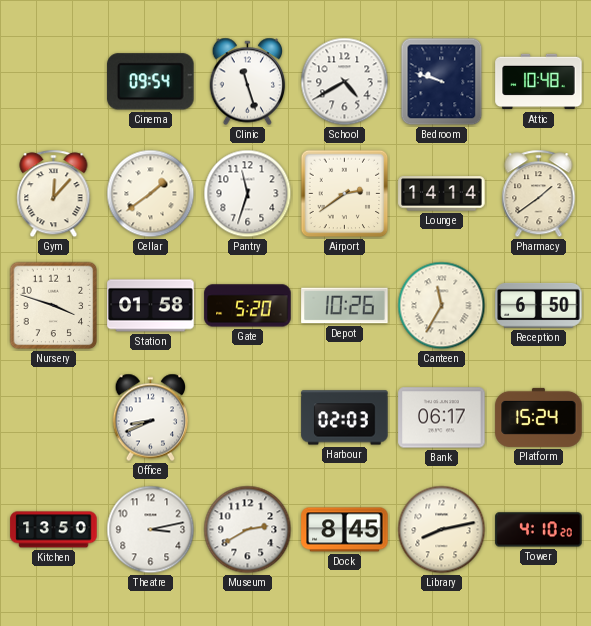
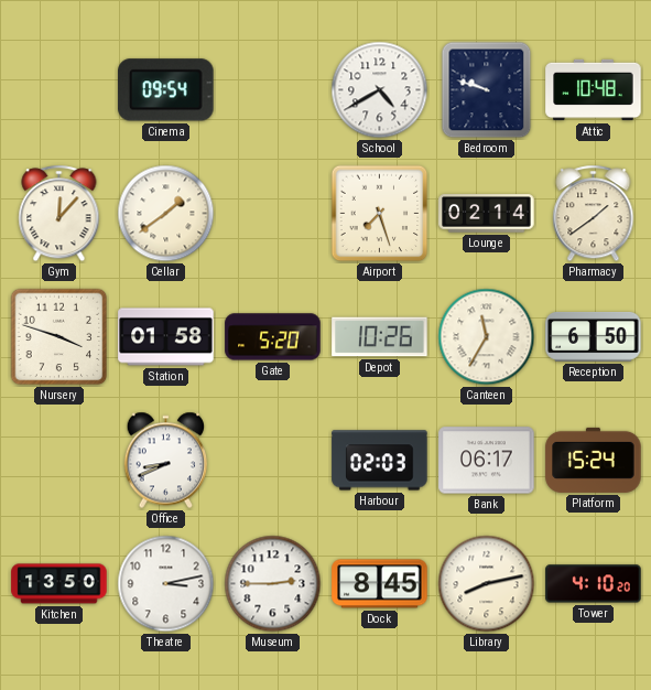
Clinic: 11:27 -> none (248, 82)
Pantry: 11:33 -> none (248, 194)
Airport: 2:39 -> 7:27 (380, 214)
Lounge: 14:14 -> 02:14 (487, 214)
Museum: 2:40 -> 2:45 (273, 584)
